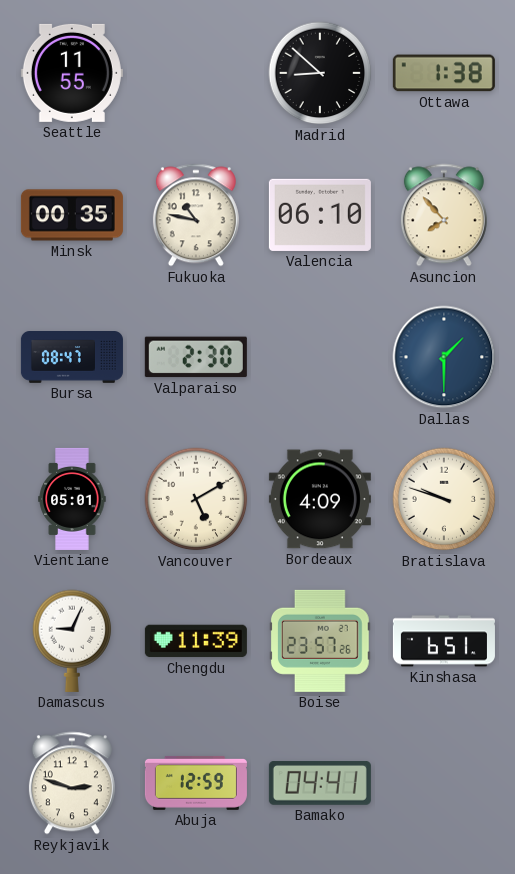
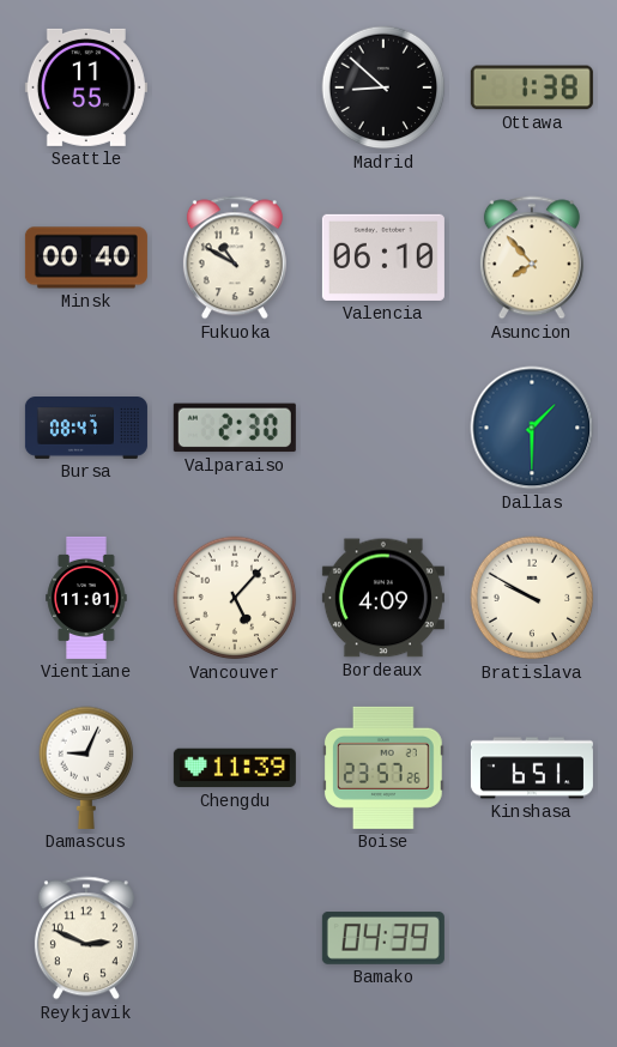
Minsk: 00:35 -> 00:40 (86, 258)
Fukuoka: 10:47 -> 10:50 (235, 258)
Vientiane: 05:01 -> 11:01 (86, 598)
Vancouver: 5:10 -> 5:07 (235, 598)
Bratislava: 9:48 -> 9:50 (532, 598)
Reykjavik: 2:48 -> 2:49 (86, 938)
Abuja: 12:59 -> none (196, 783)
Bamako: 04:41 -> 04:39 (383, 939)
